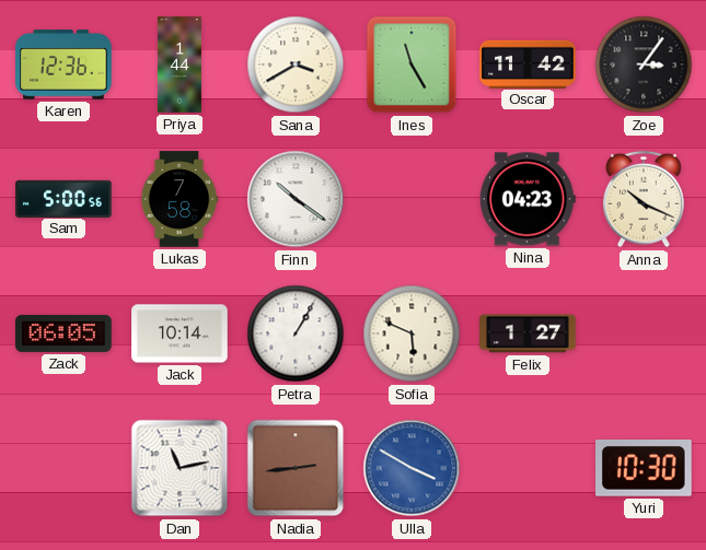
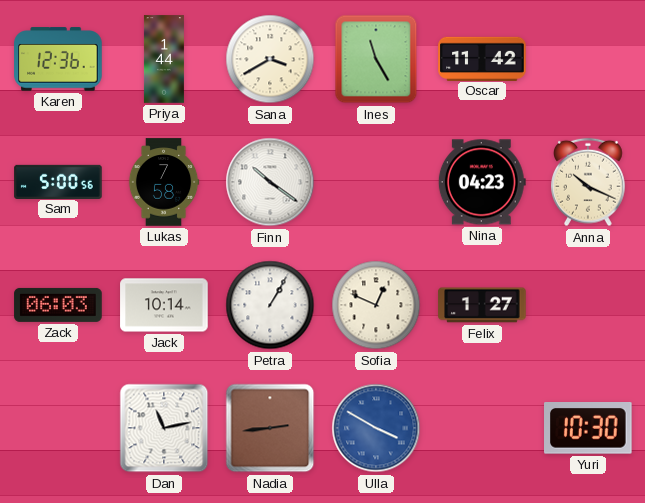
Zoe: 3:06 -> none (644, 65)
Zack: 06:05 -> 06:03 (58, 305)
Sofia: 5:49 -> 12:49 (376, 305)
